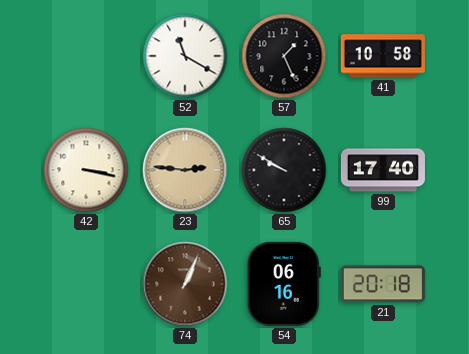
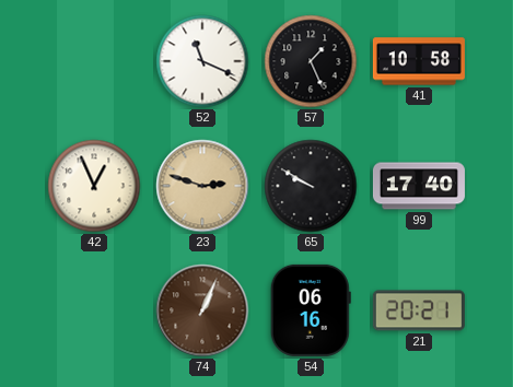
52: 11:20 -> 11:19 (202, 61)
42: 3:17 -> 12:56 (94, 186)
23: 2:46 -> 2:48 (202, 186)
21: 20:18 -> 20:21 (419, 310)
